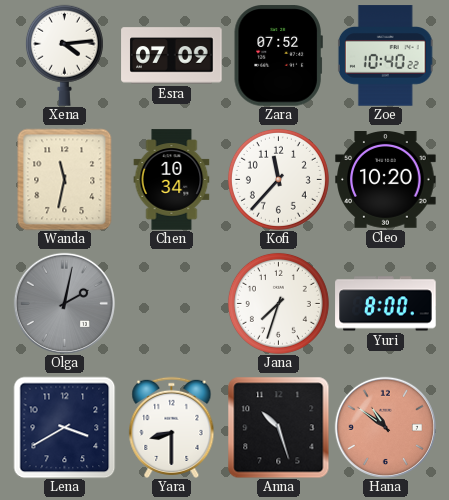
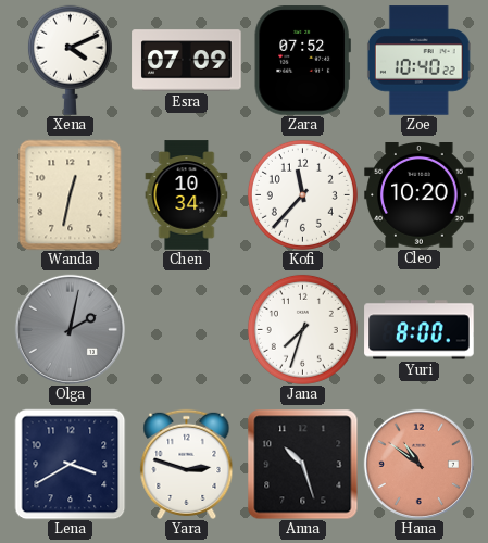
Xena: 4:14 -> 4:11 (70, 60)
Wanda: 11:32 -> 12:32 (71, 194)
Yara: 8:30 -> 2:48 (187, 464)
